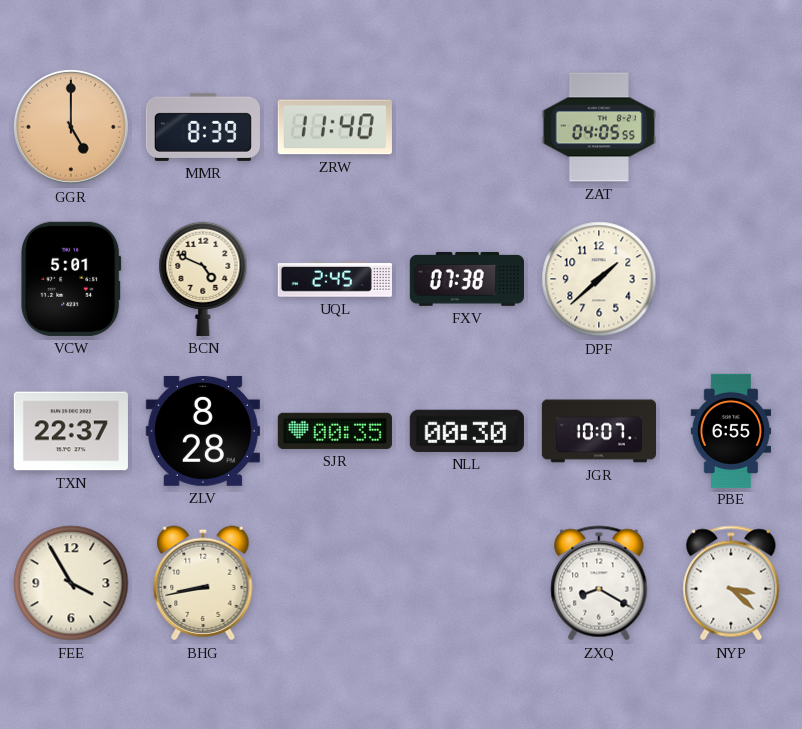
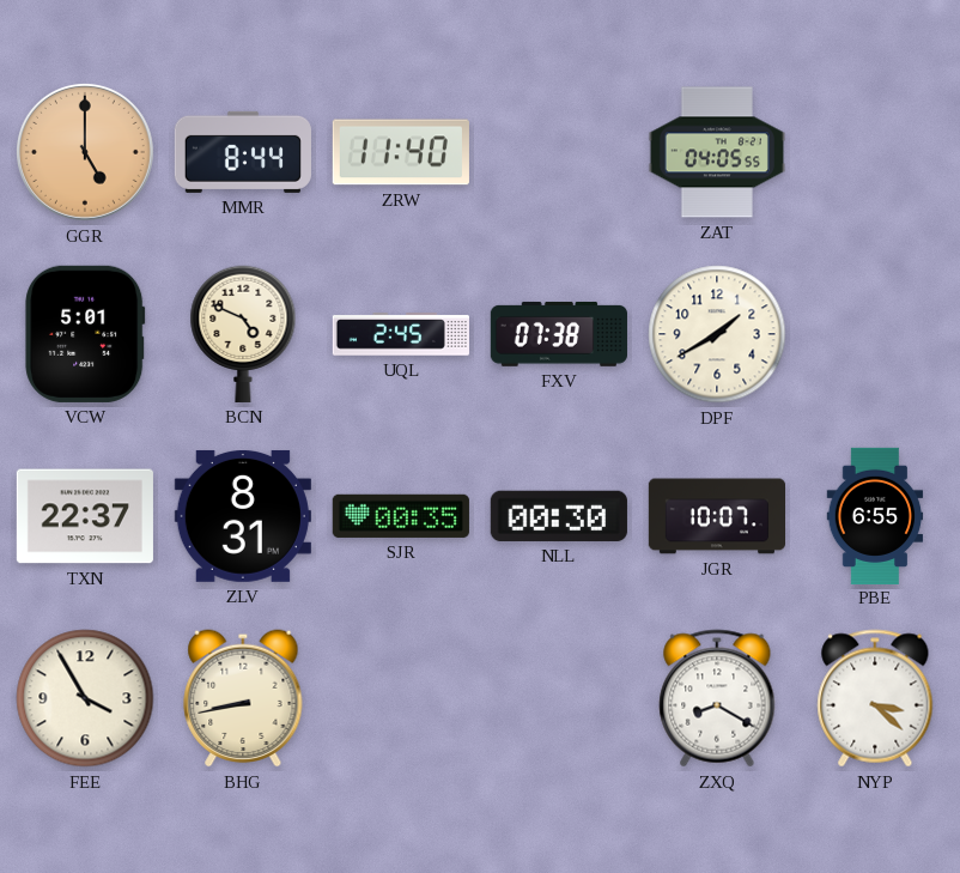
MMR: 8:39 -> 8:44 (243, 152)
DPF: 1:38 -> 1:40 (717, 334)
ZLV: 8:28 -> 8:31 (243, 516)
